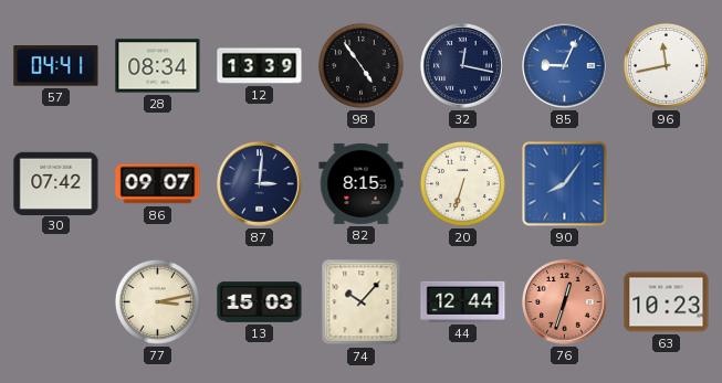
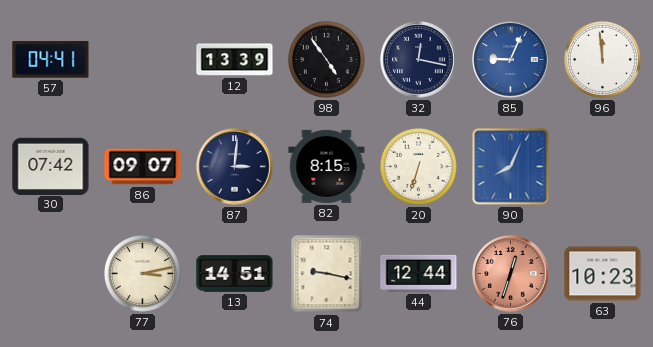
28: 08:34 -> none (158, 66)
96: 11:43 -> 11:59 (602, 59)
90: 8:06 -> 8:04 (511, 167)
13: 15:03 -> 14:51 (235, 274)
74: 10:07 -> 9:17 (327, 274)
